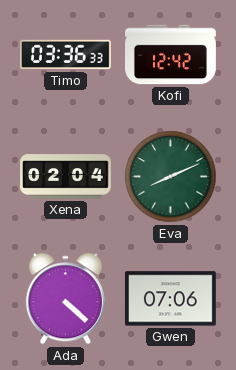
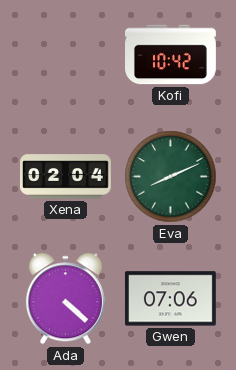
Timo: 03:36 -> none (66, 55)
Kofi: 12:42 -> 10:42 (171, 55)
